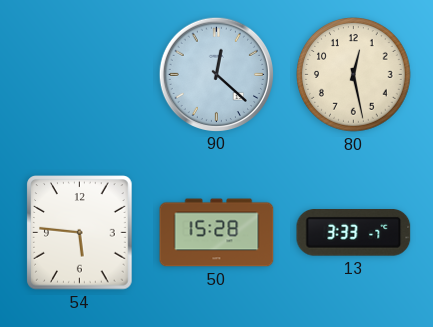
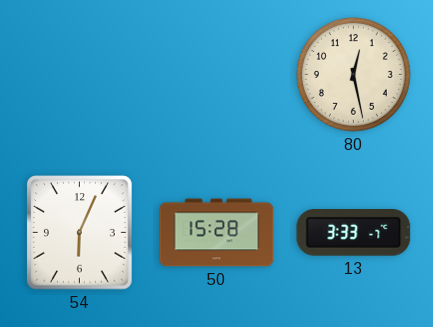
90: 12:22 -> none (216, 74)
54: 5:46 -> 6:04 (80, 233)
